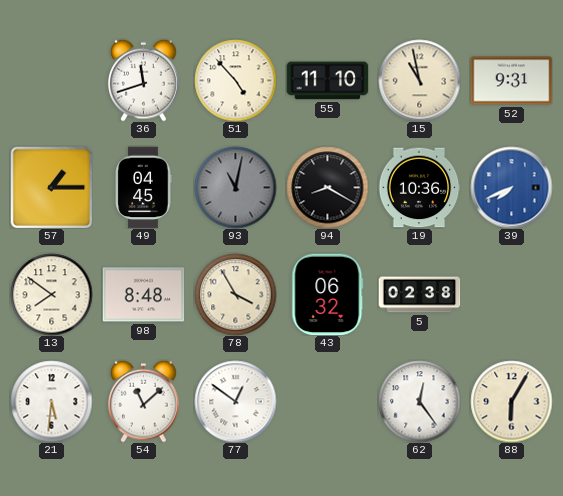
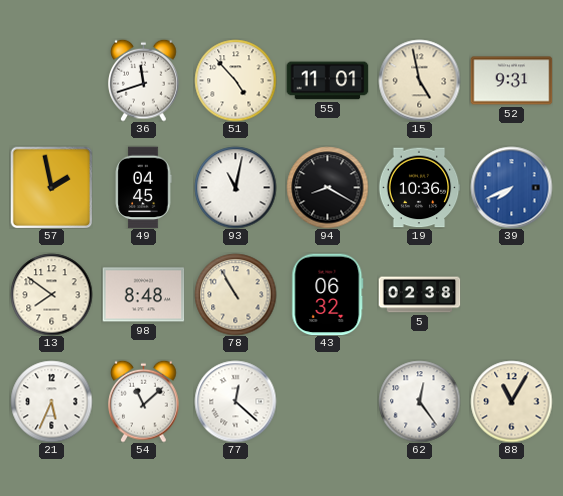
55: 11:10 -> 11:01 (327, 81)
15: 10:58 -> 4:58 (419, 80)
57: 1:15 -> 1:58 (51, 187)
93 dial: grey -> white (235, 187)
78: 3:55 -> 10:55 (235, 294)
21: 5:31 -> 5:34 (51, 401)
77: 12:51 -> 12:22 (235, 401)
88: 6:05 -> 11:05 (511, 401)
